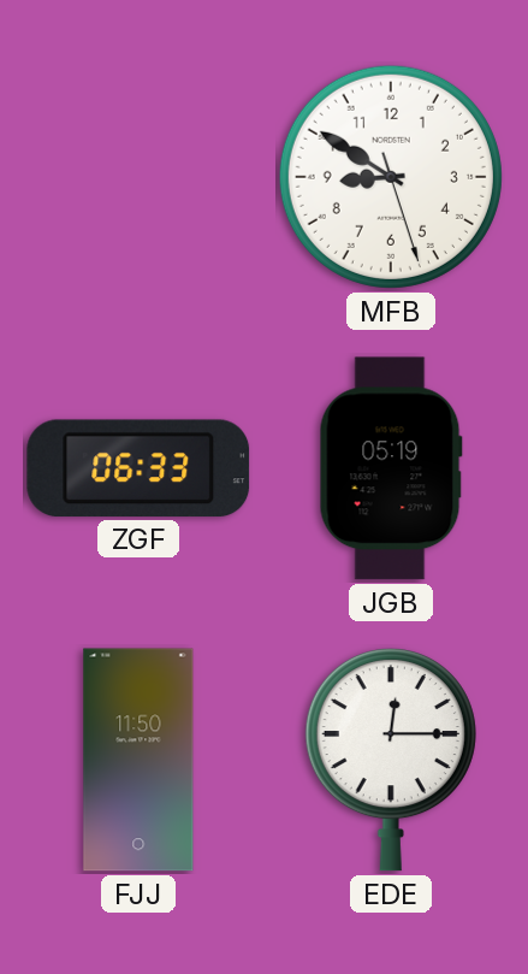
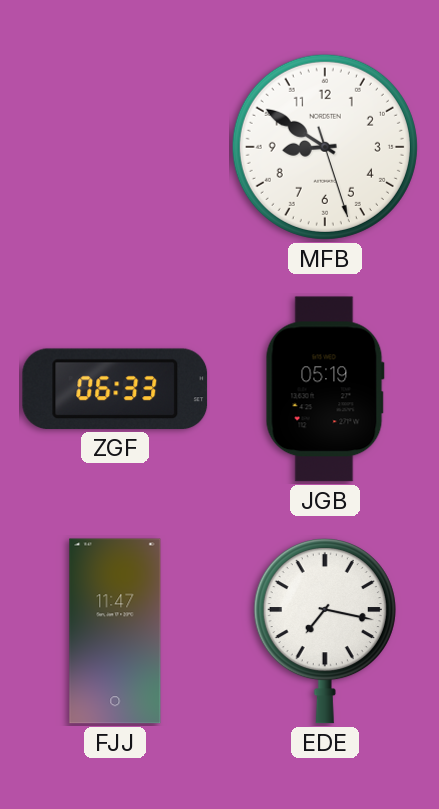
FJJ: 11:50 -> 11:47 (115, 631)
EDE: 12:15 -> 7:17 (325, 631)
